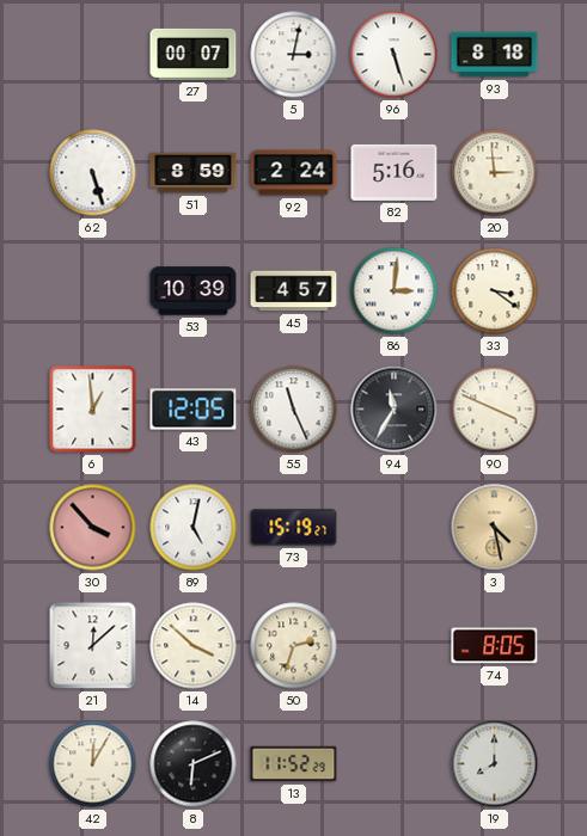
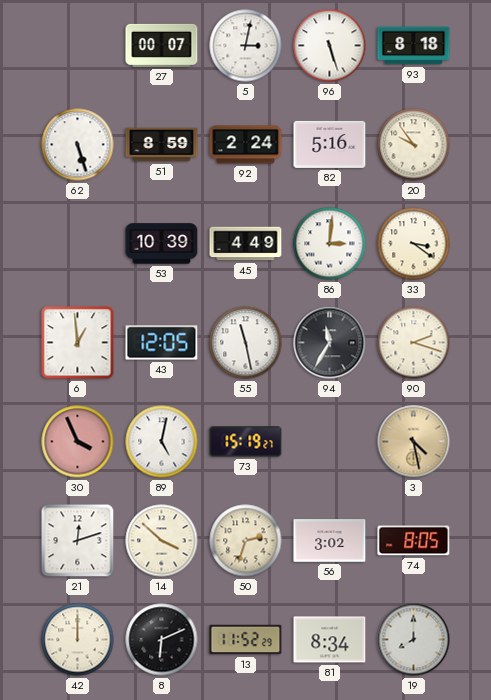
20: 2:59 -> 9:54 (414, 145)
45: 4:57 -> 4:49 (246, 244)
55: 11:26 -> 11:28 (246, 343)
90: 3:49 -> 2:18 (414, 343)
30: 3:53 -> 3:56 (78, 442)
21: 12:08 -> 12:12 (78, 541)
56: none -> 3:02 (330, 541)
42: 12:05 -> 12:00 (78, 640)
81: none -> 8:34 (330, 640)
